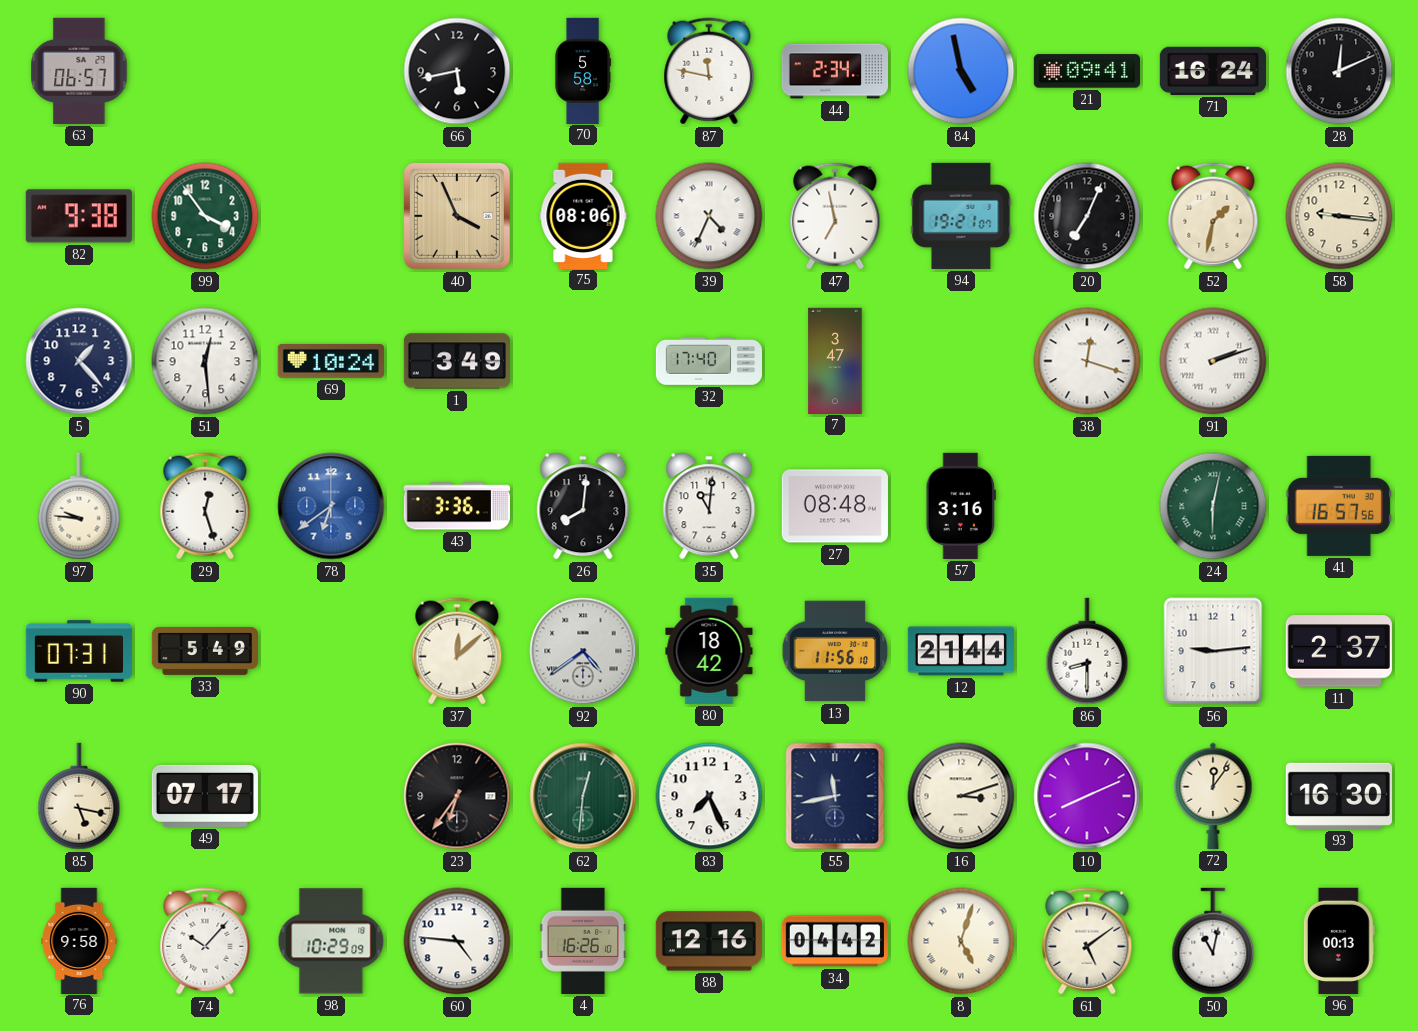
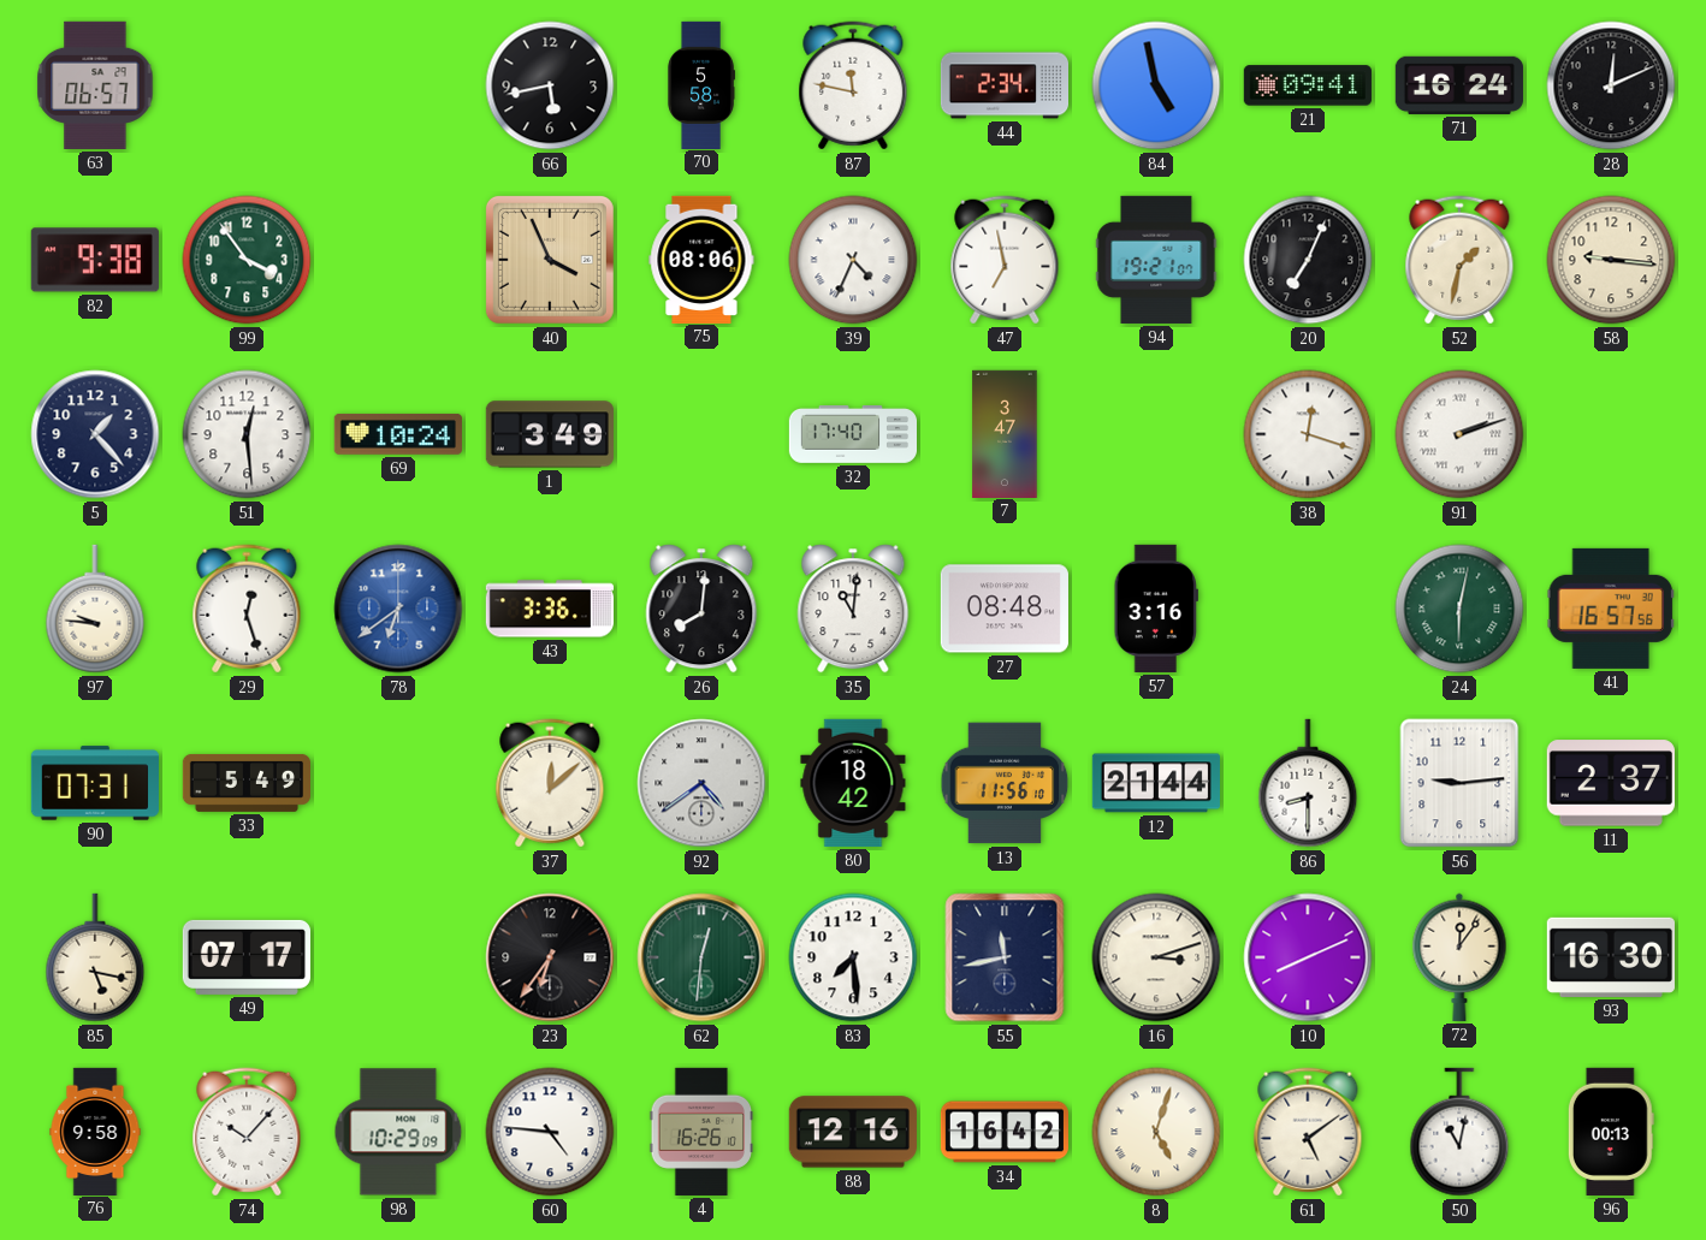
83: 7:26 -> 7:29 (853, 957)
34: 04:42 -> 16:42 (1003, 1132)
